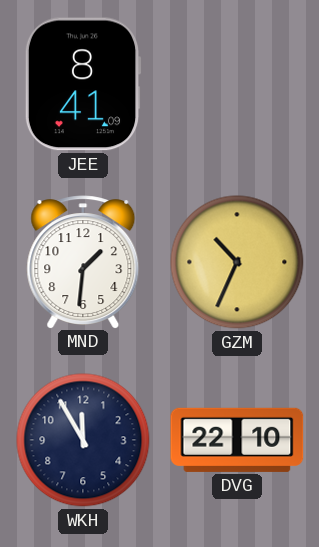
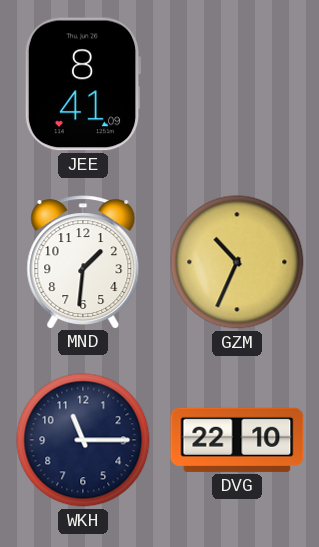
WKH: 11:55 -> 11:15 (83, 440)
